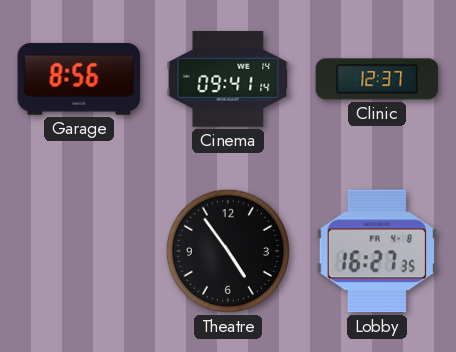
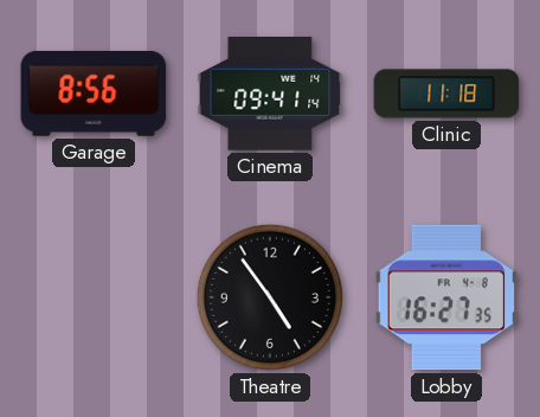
Clinic: 12:37 -> 11:18 (446, 94)
